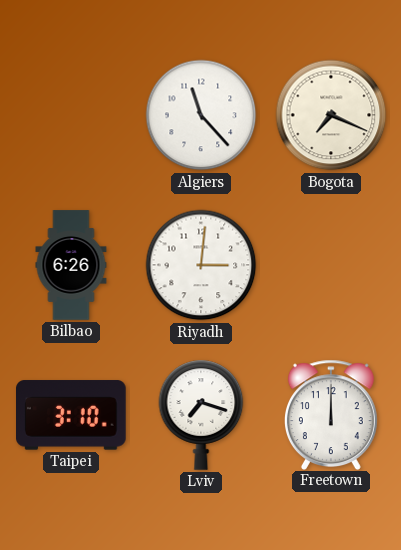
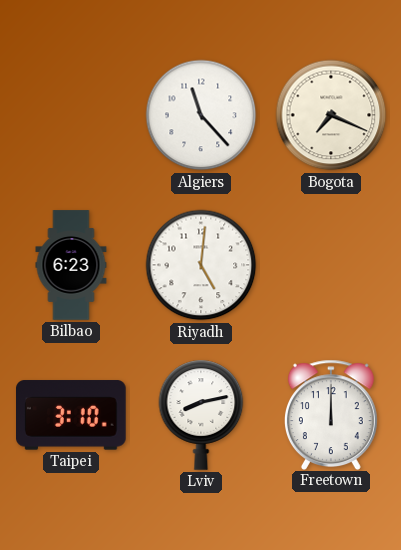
Bilbao: 6:26 -> 6:23 (71, 265)
Riyadh: 3:01 -> 5:01 (201, 265)
Lviv: 7:18 -> 8:13 (201, 415)
